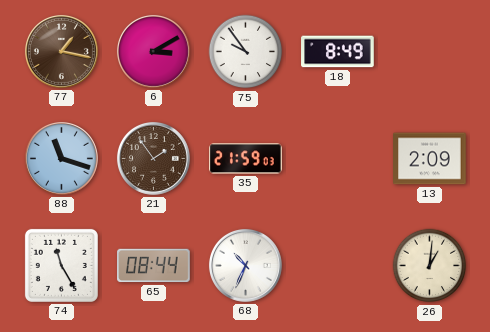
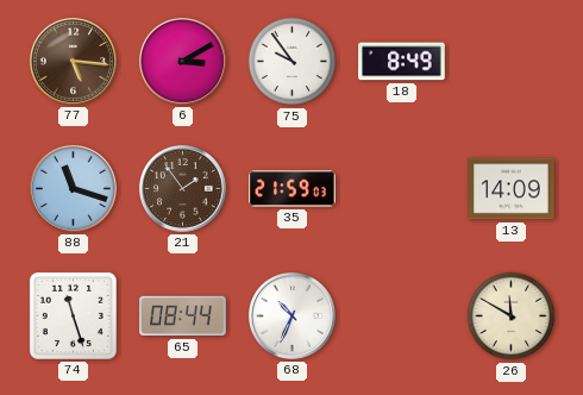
77: 1:17 -> 5:16 (73, 61)
13: 2:09 -> 14:09 (512, 189)
74: 11:25 -> 11:27 (73, 315)
26: 1:01 -> 11:50 (512, 316)
